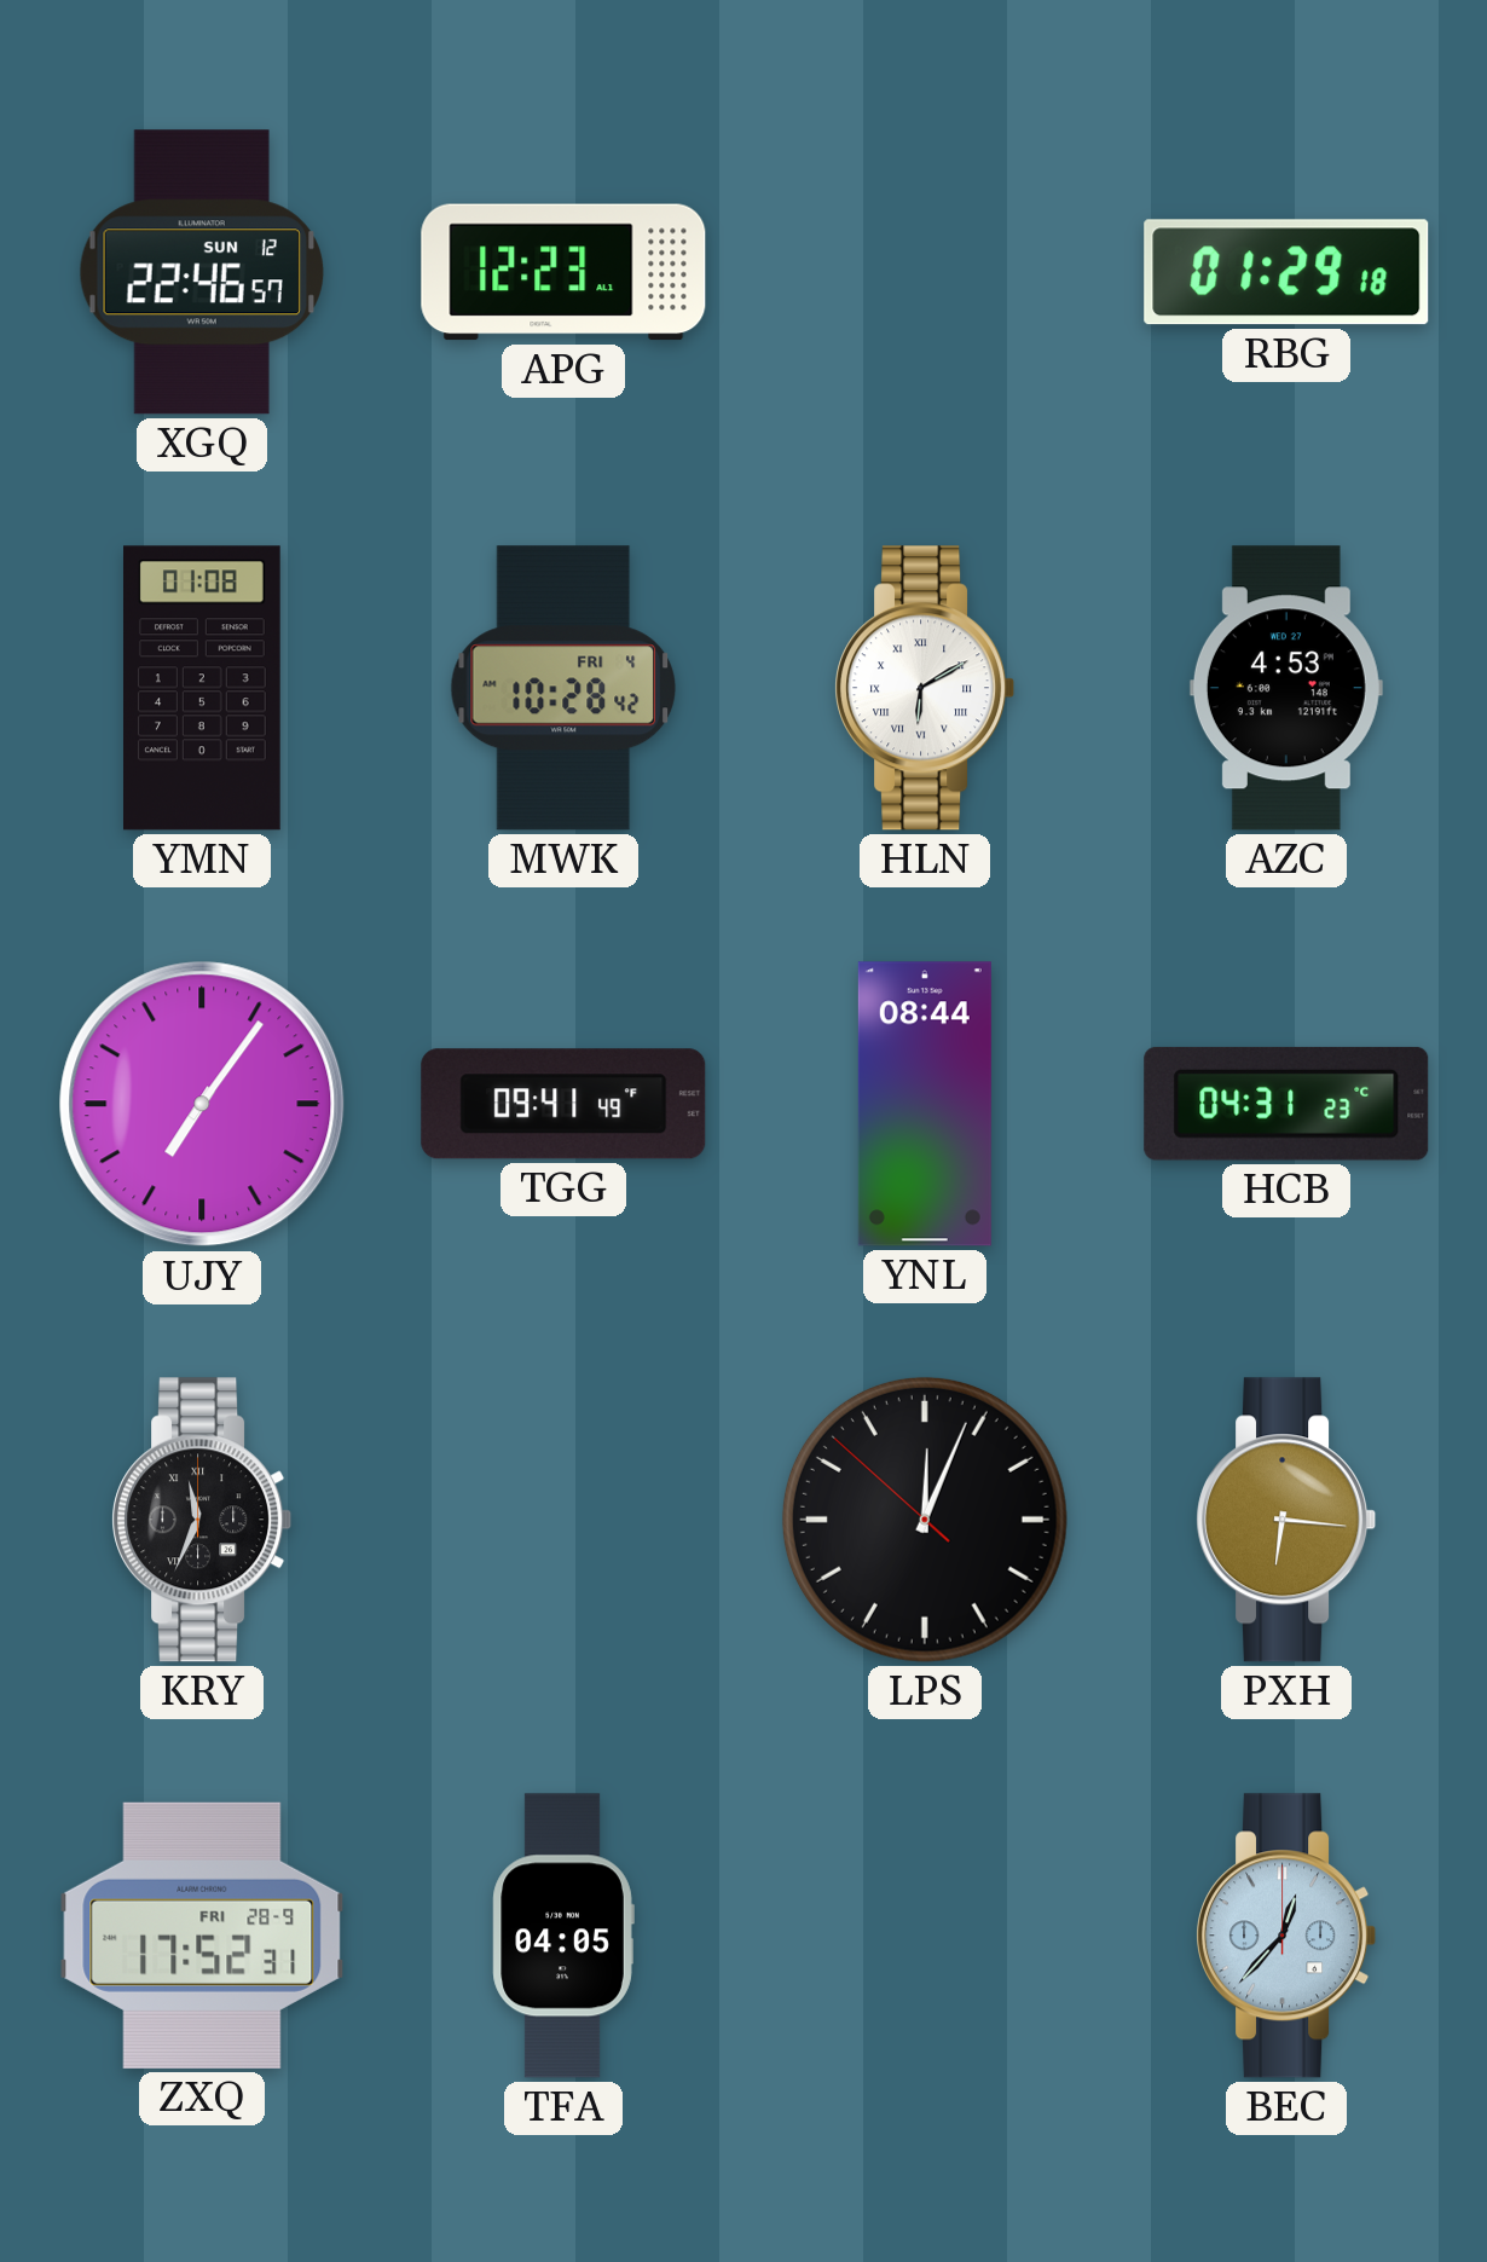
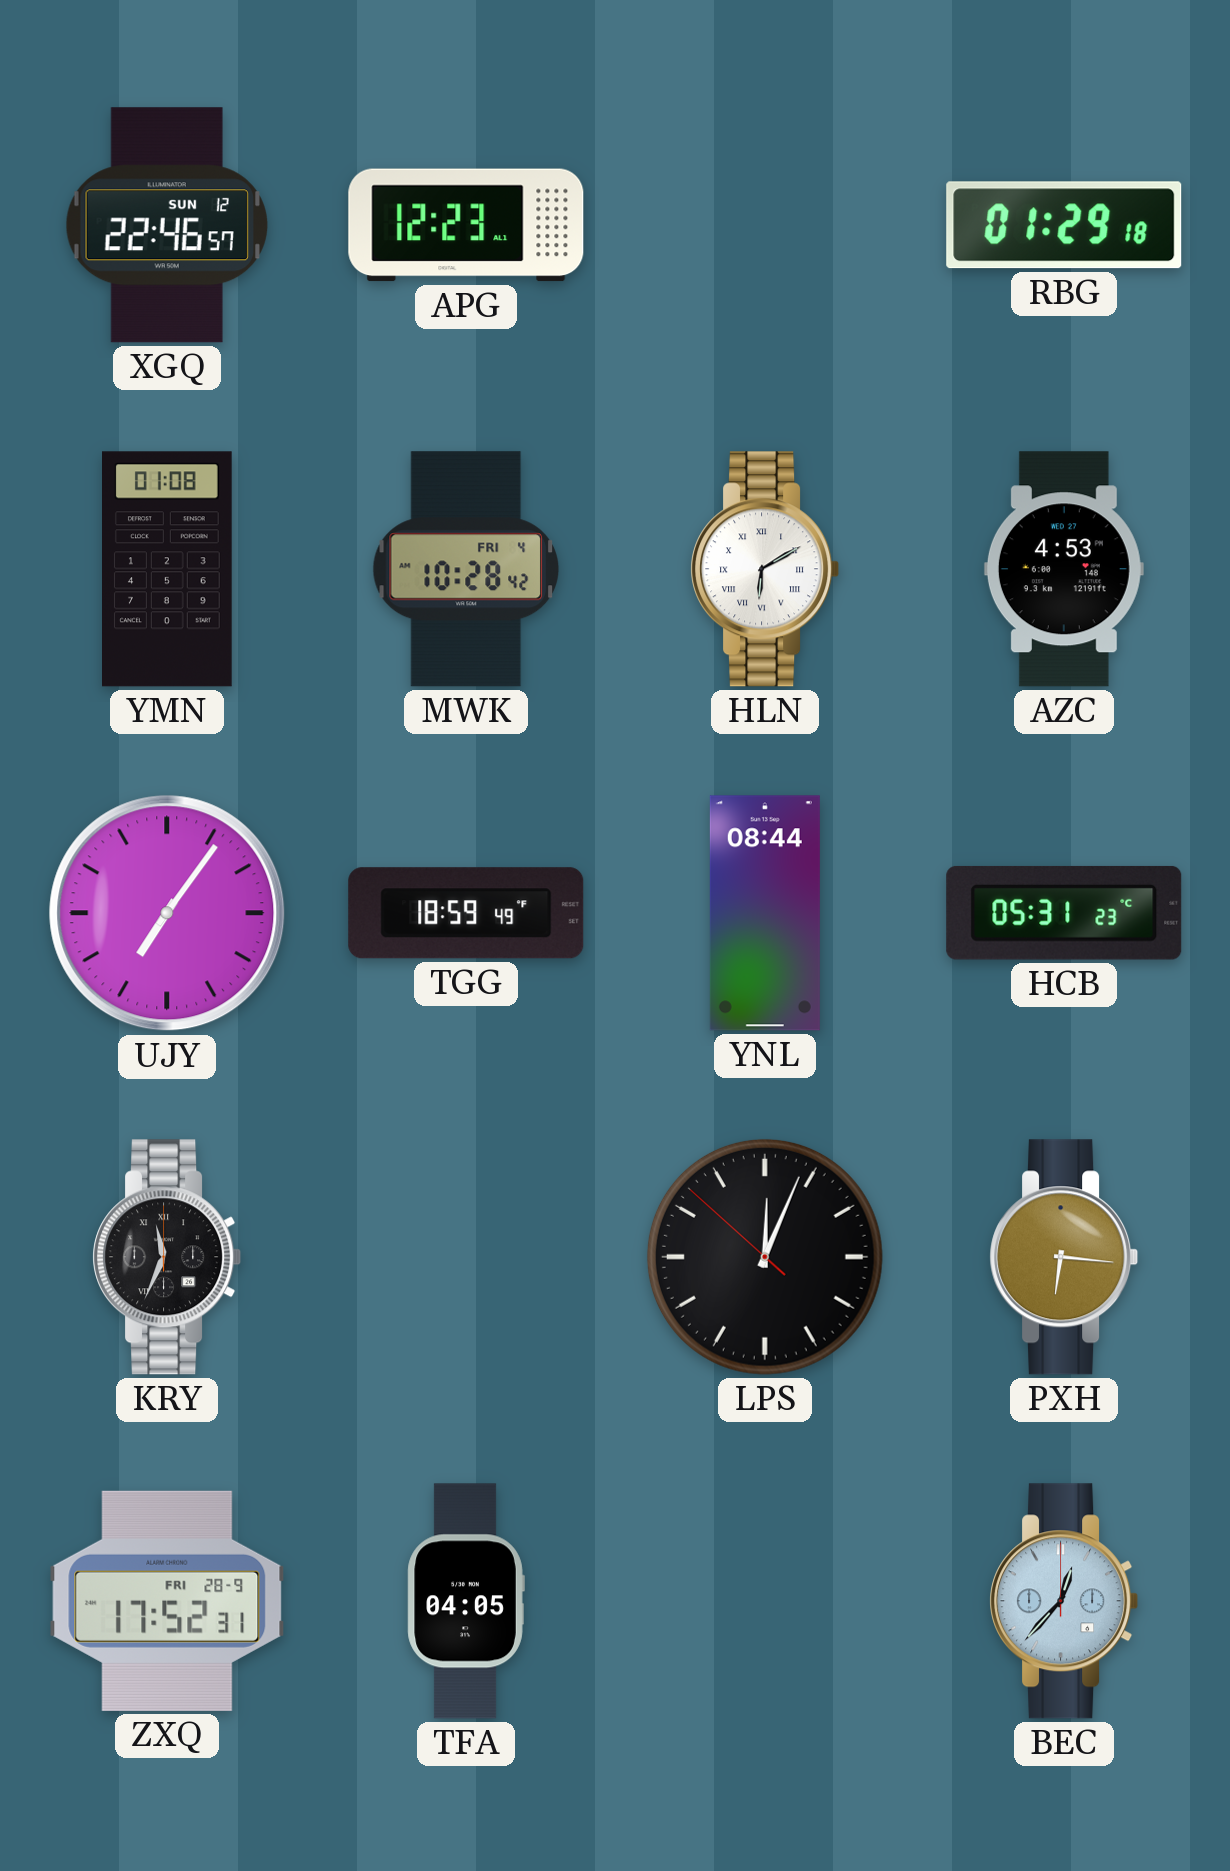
TGG: 09:41 -> 18:59 (466, 913)
HCB: 04:31 -> 05:31 (1064, 913)
